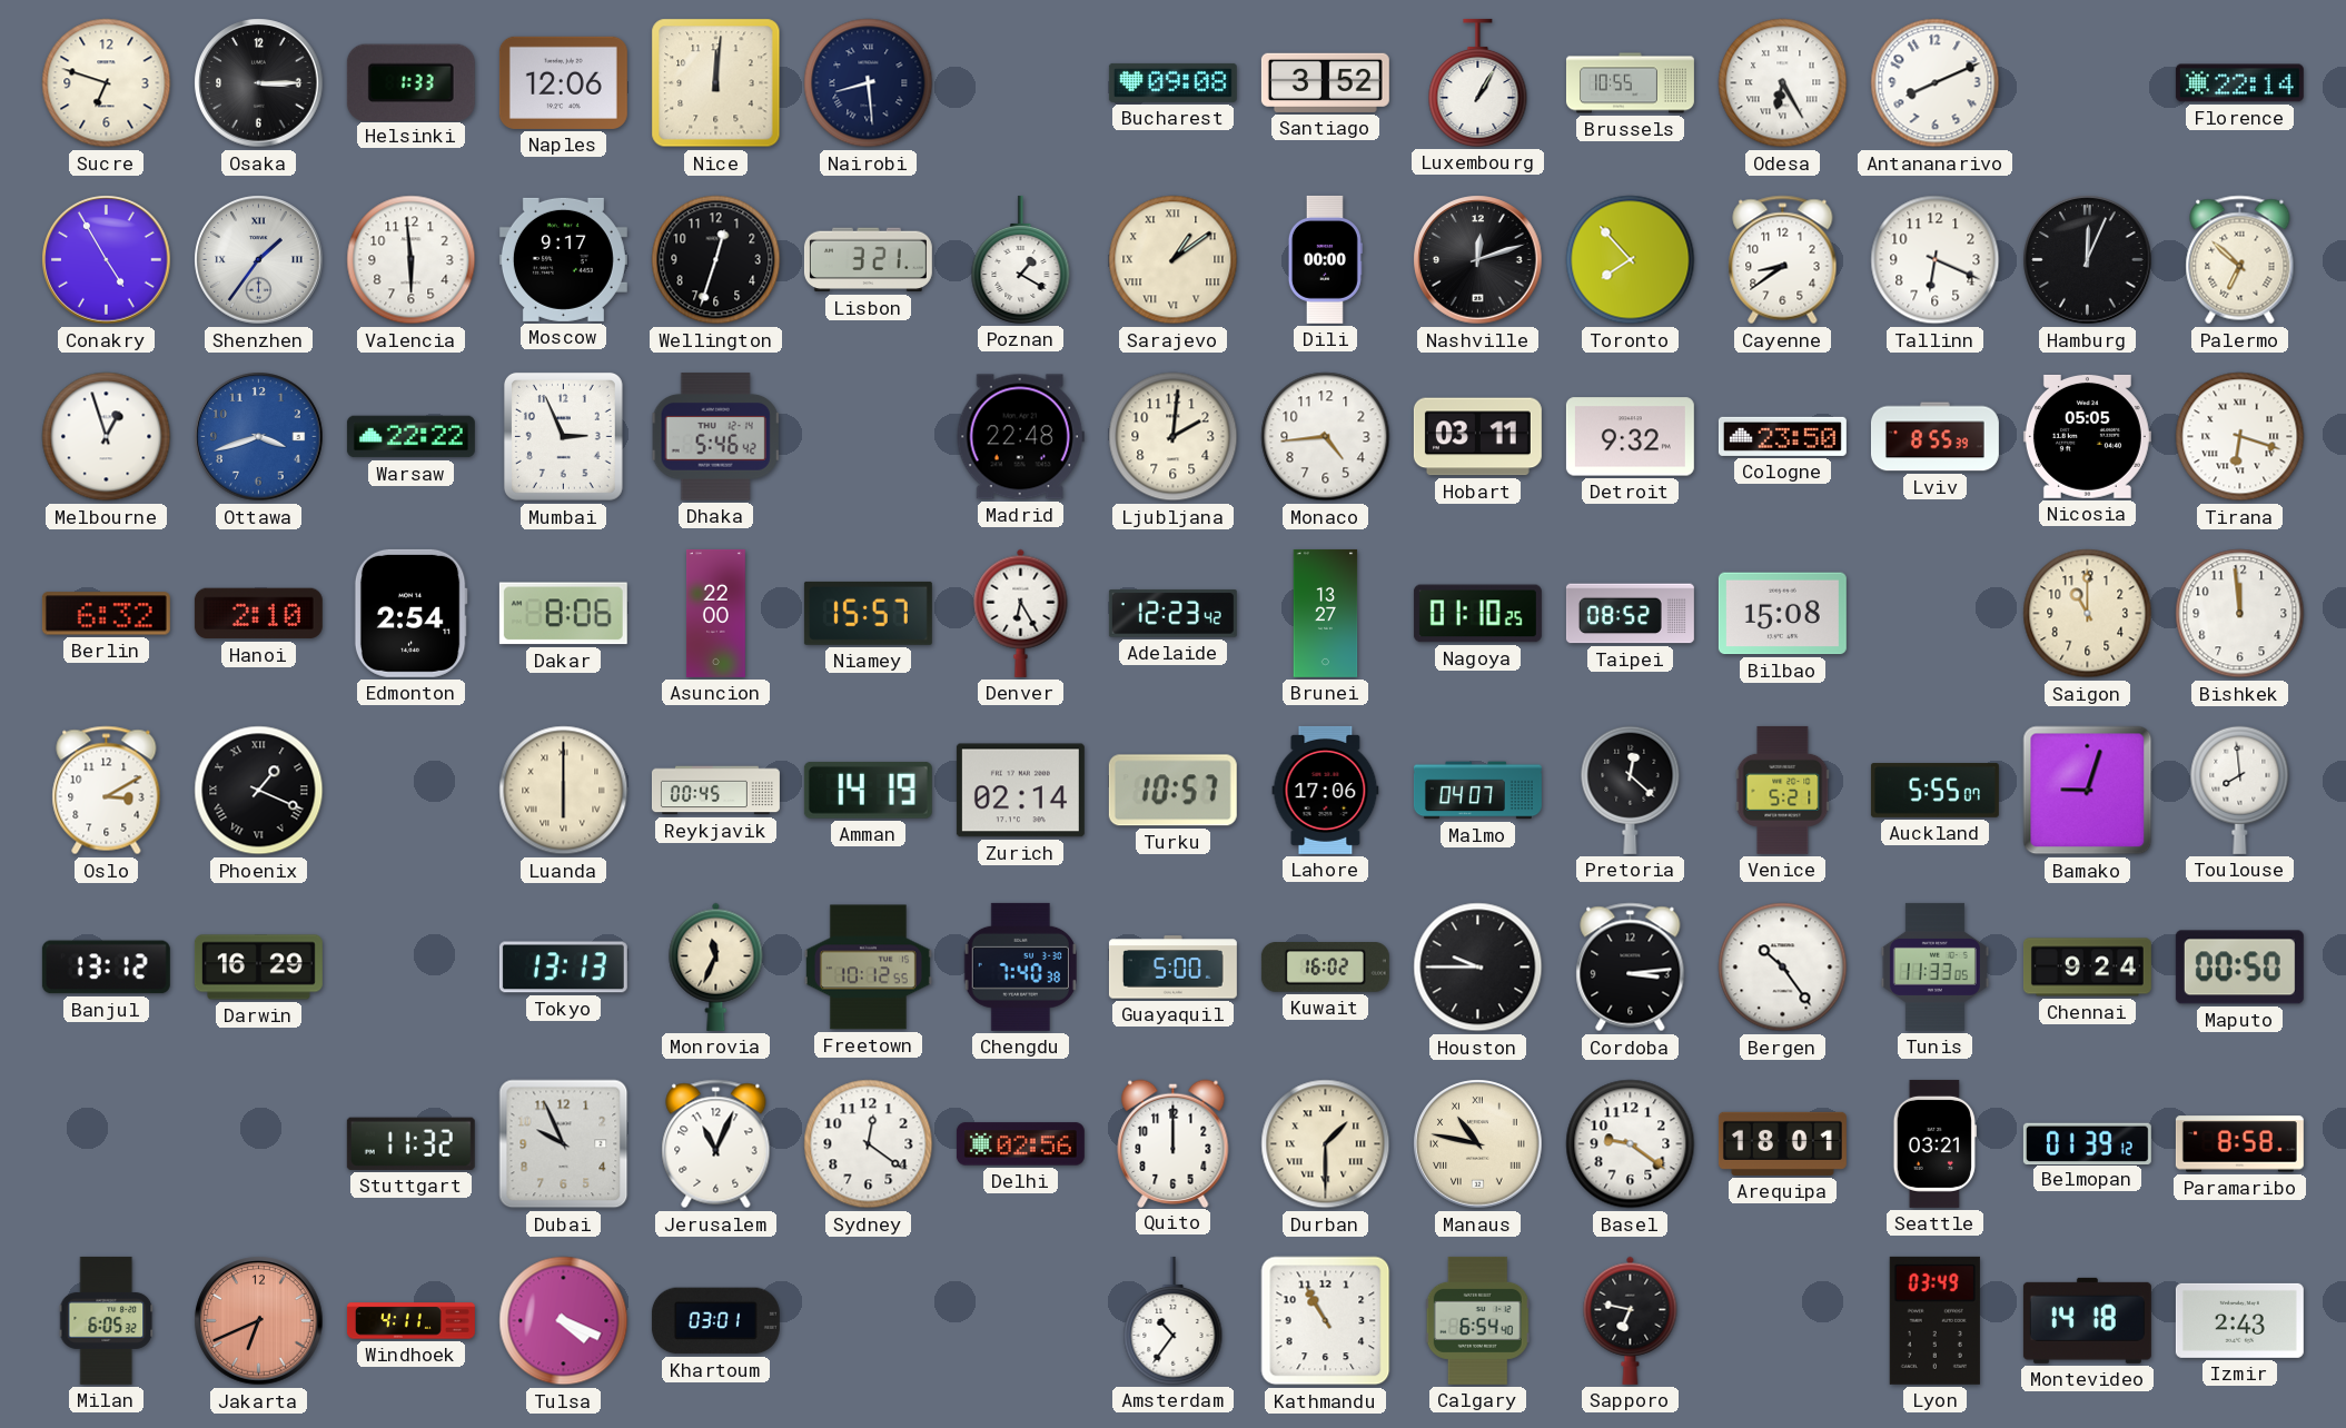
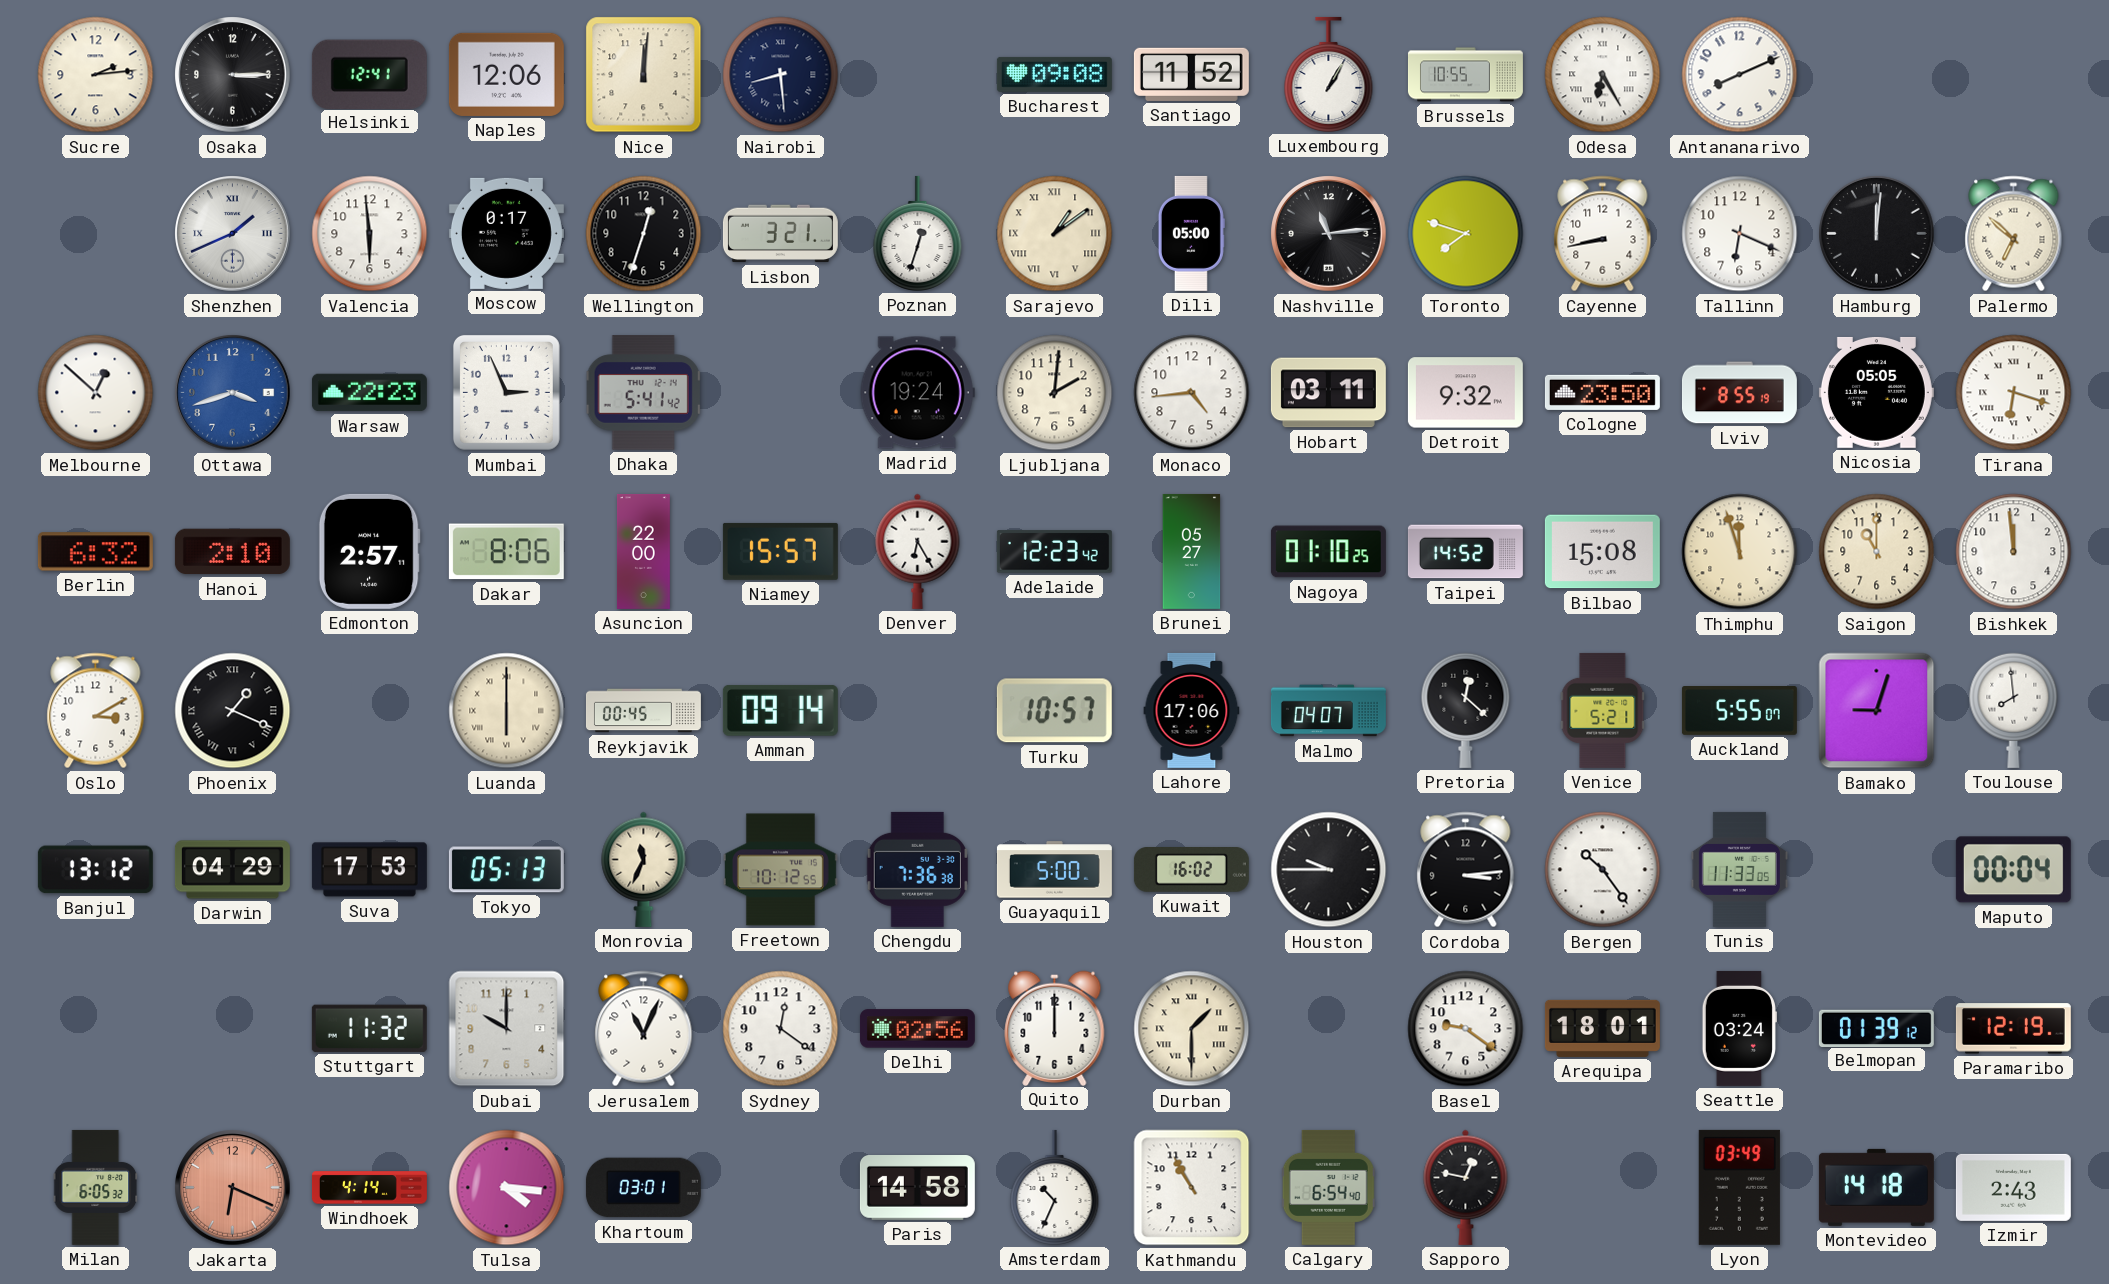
Sucre: 6:48 -> 2:14 (96, 75)
Helsinki: 1:33 -> 12:41 (369, 74)
Santiago: 3:52 -> 11:52 (1191, 74)
Florence: 22:14 -> none (2239, 83)
Conakry: 4:55 -> none (107, 260)
Shenzhen: 1:36 -> 1:41 (233, 234)
Moscow: 9:17 -> 0:17 (506, 233)
Poznan: 1:20 -> 12:33 (918, 233)
Dili: 00:00 -> 05:00 (1191, 233)
Nashville: 12:12 -> 11:14 (1329, 234)
Toronto: 7:53 -> 7:48 (1466, 234)
Cayenne: 8:39 -> 8:43 (1603, 234)
Hamburg: 12:04 -> 12:01 (1877, 234)
Melbourne: 12:57 -> 12:52 (96, 393)
Warsaw: 22:22 -> 22:23 (369, 393)
Dhaka: 5:46 -> 5:41 (643, 393)
Madrid: 22:48 -> 19:24 (917, 393)
Lviv: 8:55:39 -> 8:55:19 (1739, 393)
Edmonton: 2:54 -> 2:57 (369, 551)
Brunei: 13:27 -> 05:27 (1192, 551)
Taipei: 08:52 -> 14:52 (1465, 552)
Thimphu: none -> 11:57 (1740, 552)
Amman: 14:19 -> 09:14 (780, 710)
Zurich: 02:14 -> none (1020, 791)
Darwin: 16:29 -> 04:29 (232, 870)
Suva: none -> 17:53 (369, 870)
Tokyo: 13:13 -> 05:13 (506, 870)
Chengdu: 7:40 -> 7:36 (917, 869)
Chennai: 9:24 -> none (2087, 968)
Maputo: 00:50 -> 00:04 (2013, 870)
Dubai: 9:56 -> 10:00 (507, 1029)
Manaus: 10:47 -> none (1478, 1144)
Seattle: 03:21 -> 03:24 (1739, 1028)
Paramaribo: 8:58 -> 12:19 (2013, 1029)
Jakarta: 6:41 -> 6:19 (233, 1188)
Windhoek: 4:11 -> 4:14 (369, 1188)
Tulsa: 4:19 -> 4:16 (507, 1188)
Paris: none -> 14:58 (917, 1188)
Amsterdam: 10:36 -> 10:34 (1055, 1187)
Sapporo: 6:47 -> 12:47 (1466, 1187)
